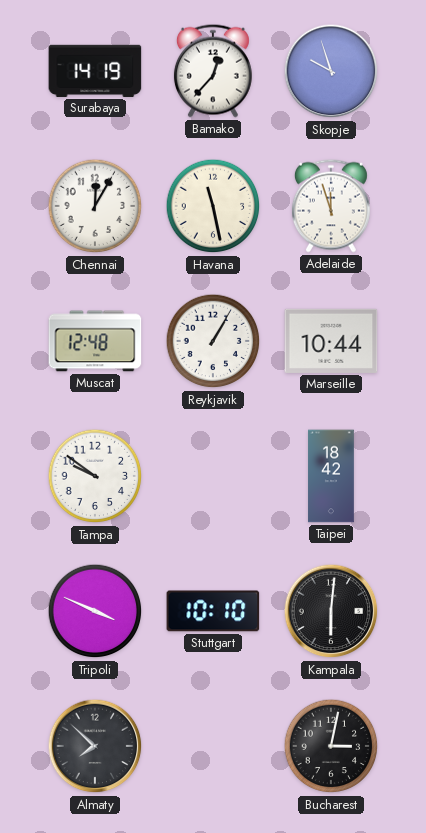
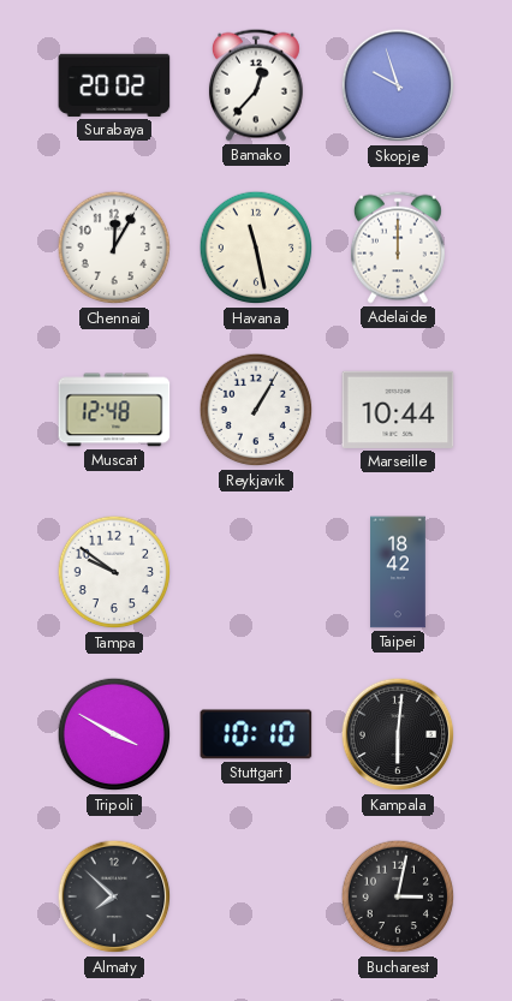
Surabaya: 14:19 -> 20:02 (114, 85)
Adelaide: 11:57 -> 12:00 (398, 248)
Tripoli: 3:49 -> 3:50 (114, 734)
